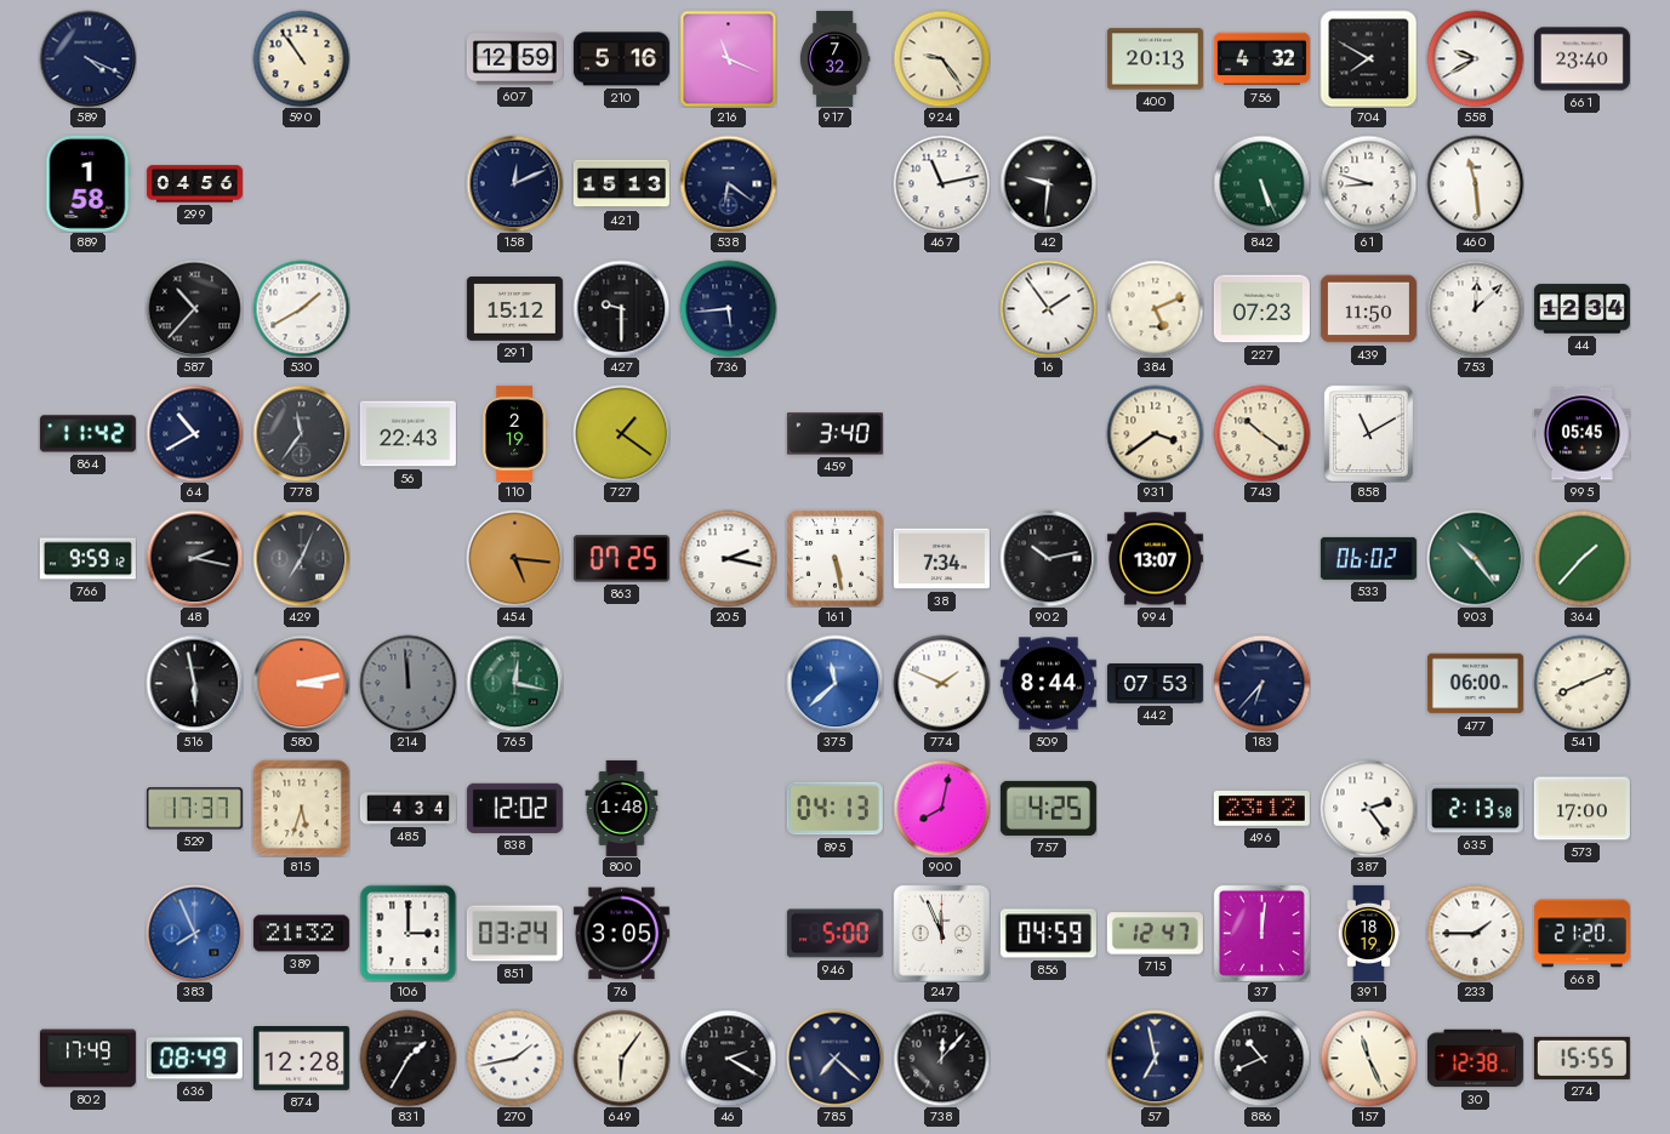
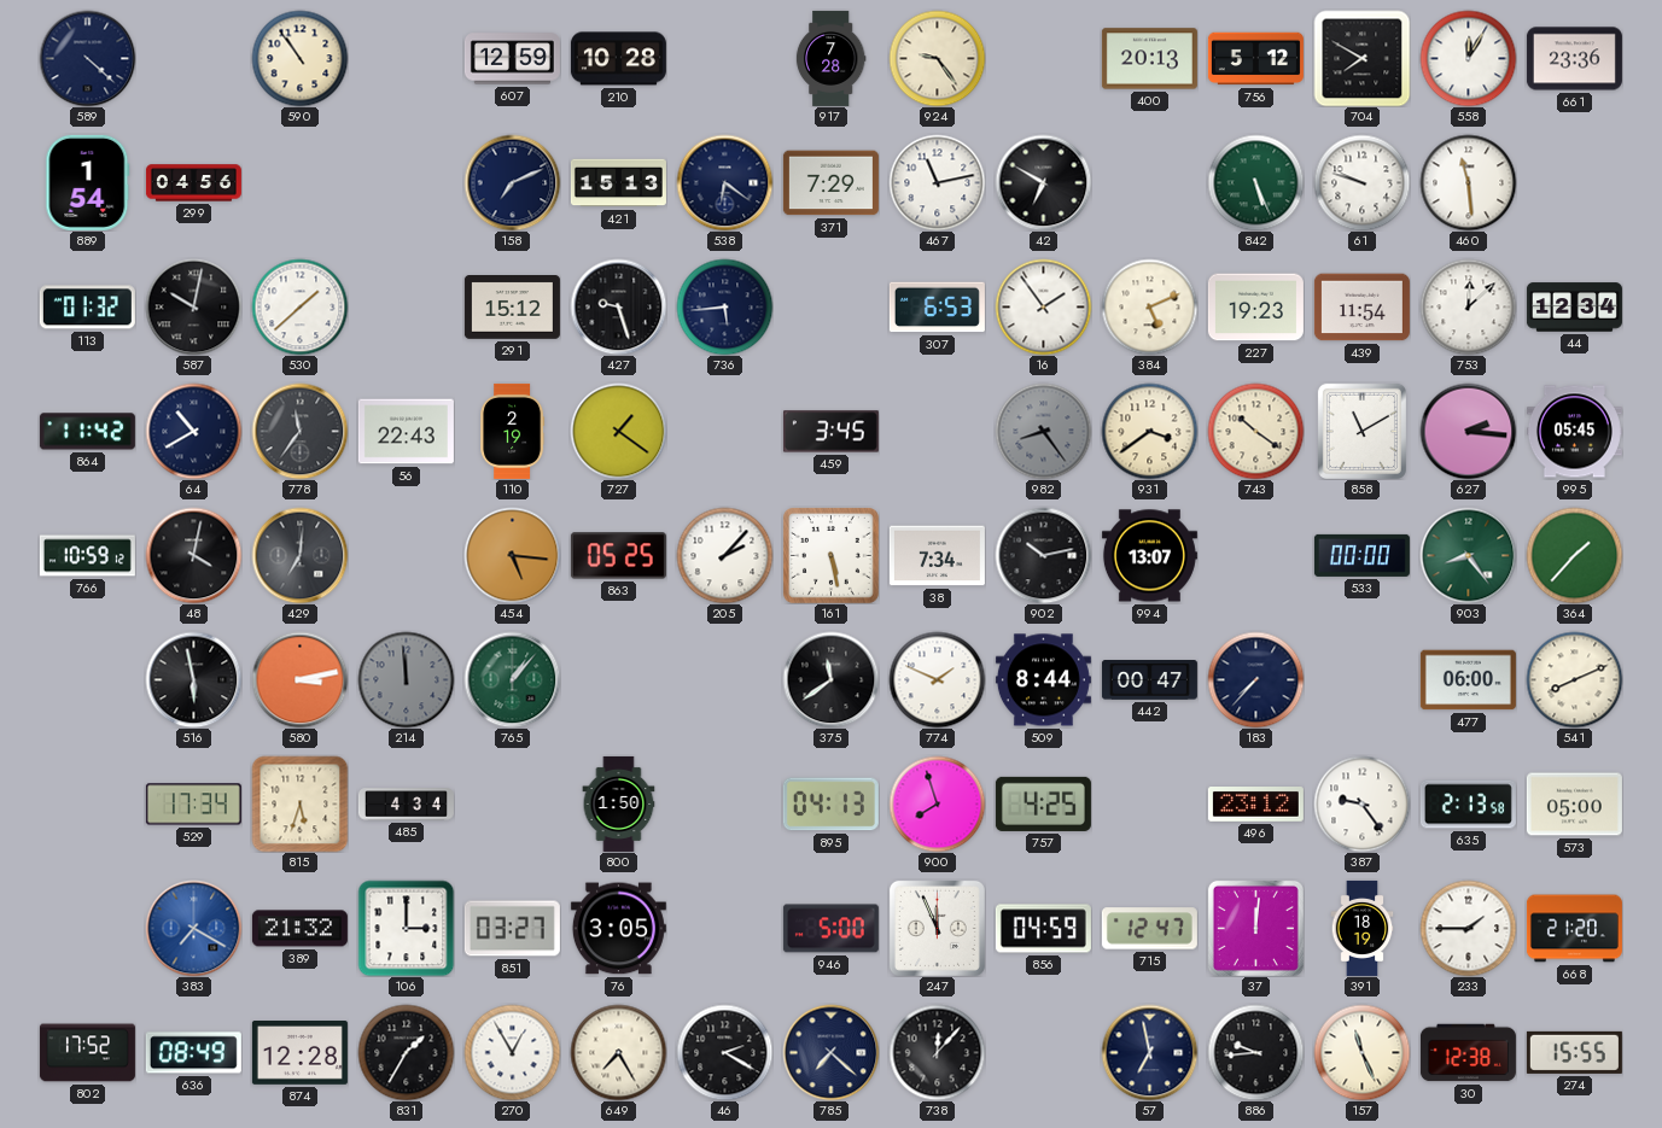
589: 4:19 -> 4:22 (87, 58)
210: 5:16 -> 10:28 (618, 59)
216: 11:19 -> none (728, 58)
917: 7:32 -> 7:28 (830, 58)
756: 4:32 -> 5:12 (1255, 59)
558: 9:40 -> 12:05 (1468, 58)
661: 23:40 -> 23:36 (1574, 59)
889: 1:58 -> 1:54 (88, 182)
158: 12:11 -> 7:11 (512, 182)
371: none -> 7:29 (830, 183)
42: 9:31 -> 6:50 (1043, 182)
61: 8:48 -> 9:48 (1361, 182)
113: none -> 01:32 (87, 308)
587: 10:37 -> 10:02 (193, 306)
530: 1:40 -> 1:38 (299, 306)
427: 9:30 -> 9:27 (618, 306)
307: none -> 6:53 (937, 308)
227: 07:23 -> 19:23 (1255, 308)
439: 11:50 -> 11:54 (1361, 308)
459: 3:40 -> 3:45 (830, 432)
982: none -> 8:24 (1043, 431)
627: none -> 2:16 (1468, 431)
766: 9:59 -> 10:59 (87, 556)
48: 2:17 -> 4:02 (193, 555)
429: 7:04 -> 7:01 (299, 555)
863: 07:25 -> 05:25 (618, 556)
205: 2:17 -> 2:07 (724, 555)
533: 06:02 -> 00:00 (1361, 555)
903: 10:24 -> 8:24 (1468, 555)
765: 12:17 -> 1:07 (512, 679)
375: 11:38 -> 11:39 (830, 679)
375 dial: blue -> black (830, 679)
442: 07:53 -> 00:47 (1149, 680)
183: 6:37 -> 7:37 (1255, 679)
529: 17:37 -> 17:34 (193, 805)
838: 12:02 -> none (514, 808)
800: 1:48 -> 1:50 (619, 803)
900: 8:02 -> 7:57 (937, 803)
387: 2:24 -> 9:24 (1361, 803)
573: 17:00 -> 05:00 (1574, 805)
383: 7:56 -> 7:20 (193, 928)
851: 03:24 -> 03:27 (512, 929)
802: 17:49 -> 17:52 (87, 1053)
270: 1:43 -> 12:55 (512, 1052)
649: 6:06 -> 7:25 (618, 1052)
886: 10:41 -> 9:44 (1255, 1052)
